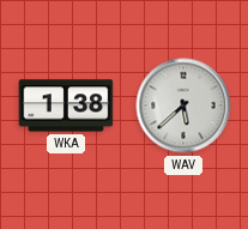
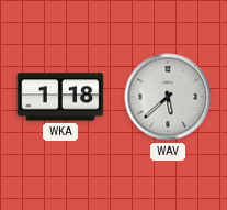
WKA: 1:38 -> 1:18 (60, 97)
